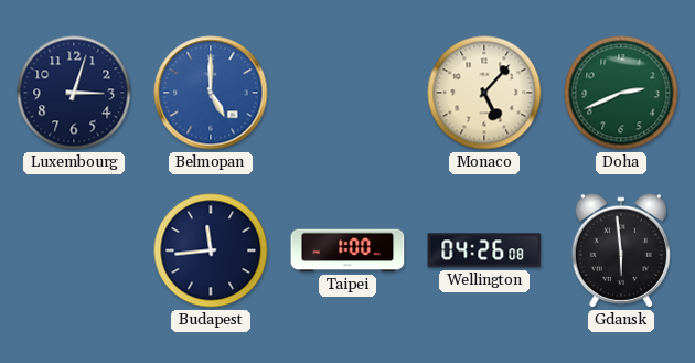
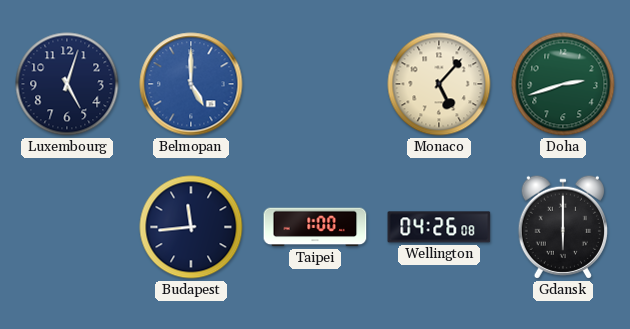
Luxembourg: 3:03 -> 5:03 (67, 84)
Doha: 2:41 -> 2:42 (563, 84)
Gdansk: 5:59 -> 6:00 (562, 227)
